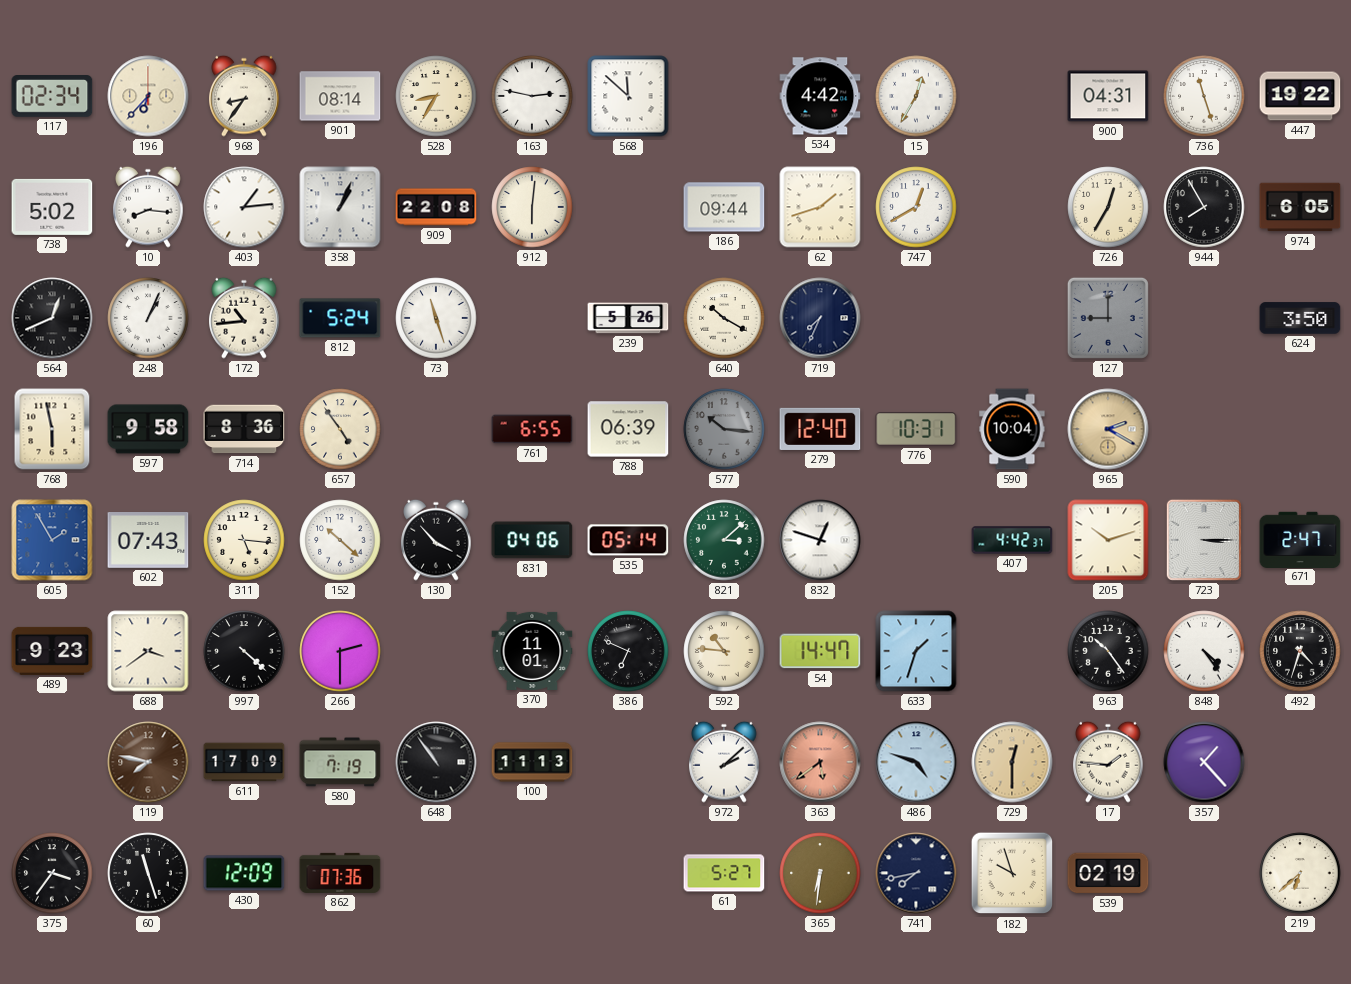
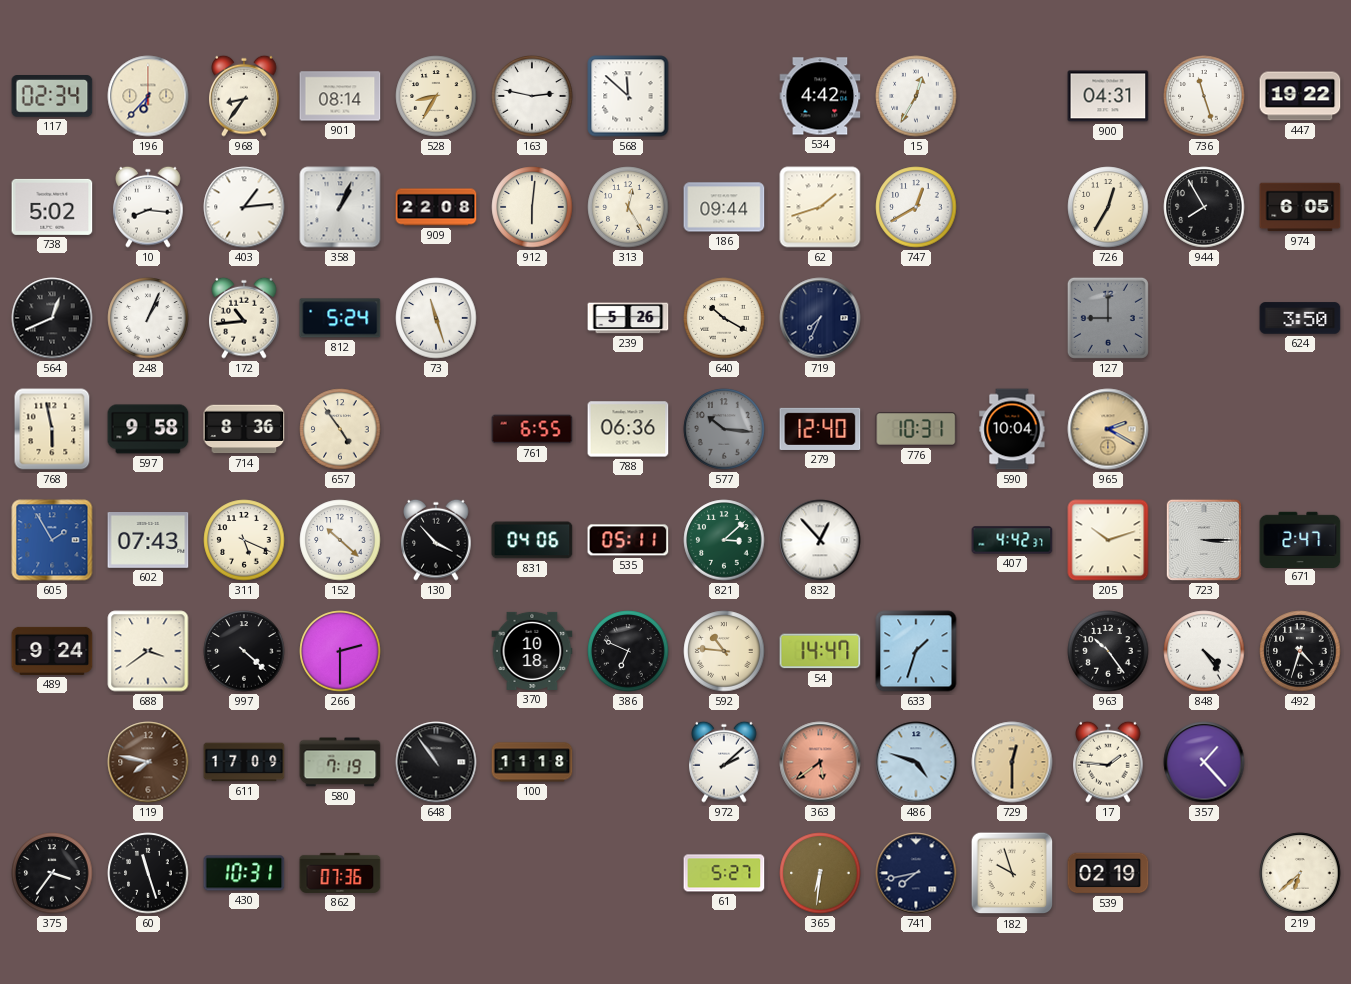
313: none -> 12:25 (628, 207)
788: 06:39 -> 06:36 (628, 429)
311: 5:16 -> 5:19 (244, 540)
535: 05:14 -> 05:11 (628, 540)
832: 12:48 -> 12:53 (820, 540)
489: 9:23 -> 9:24 (52, 651)
370: 11:01 -> 10:18 (532, 651)
100: 11:13 -> 11:18 (532, 762)
430: 12:09 -> 10:31 (244, 873)
